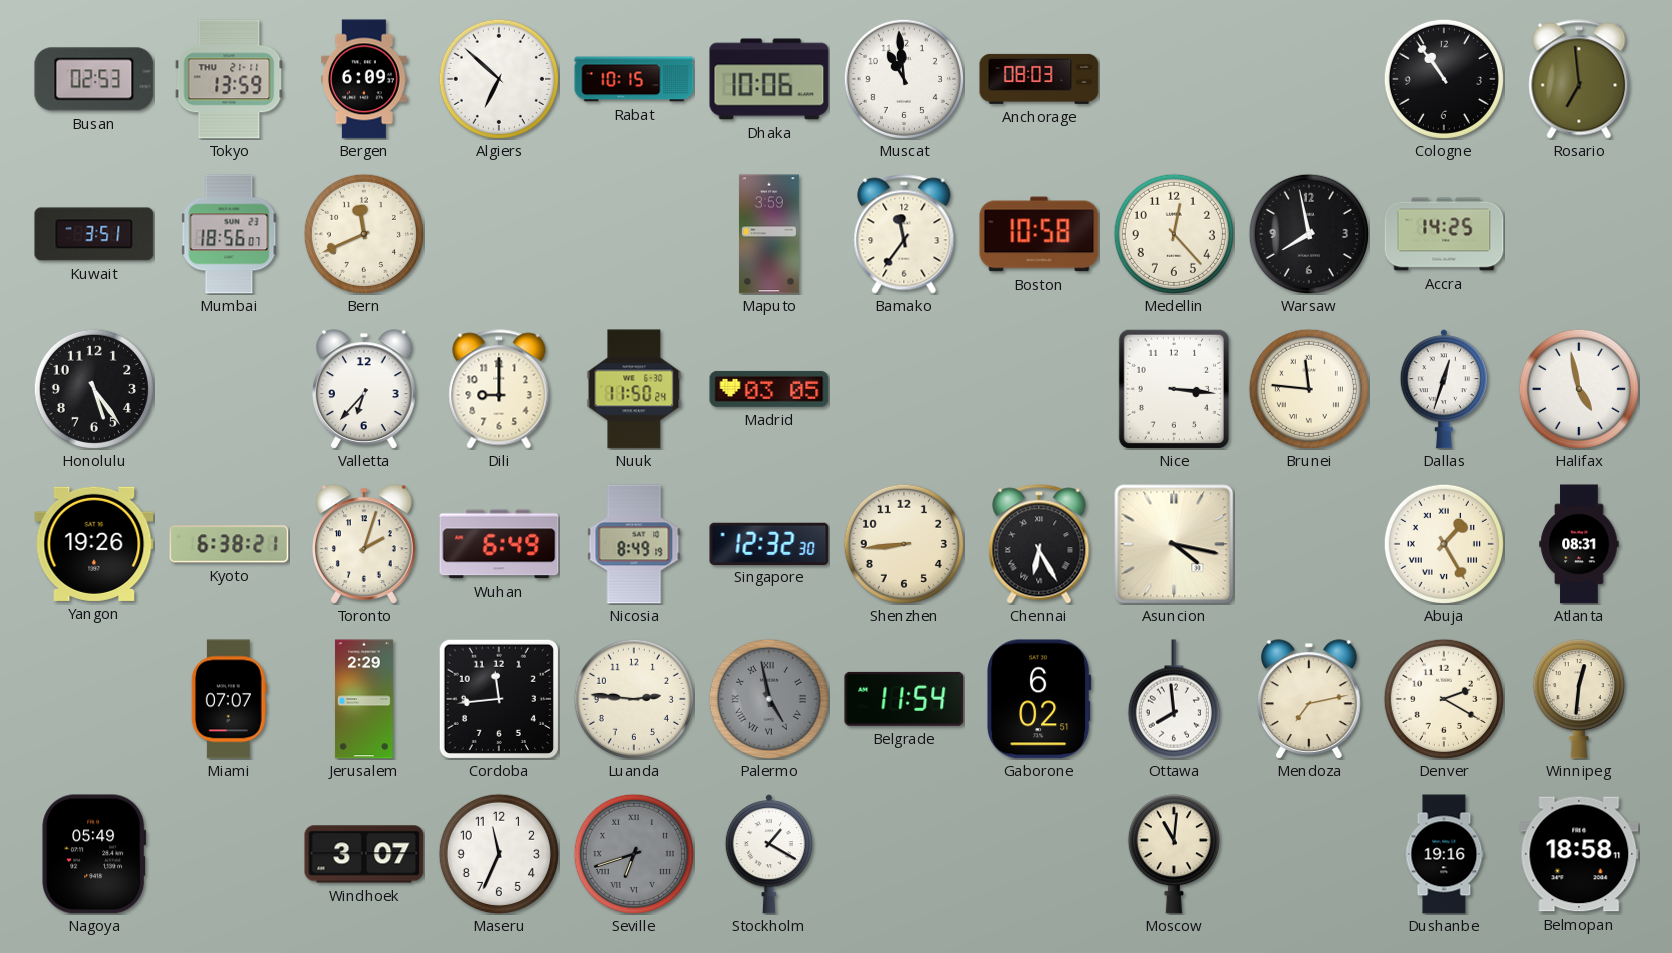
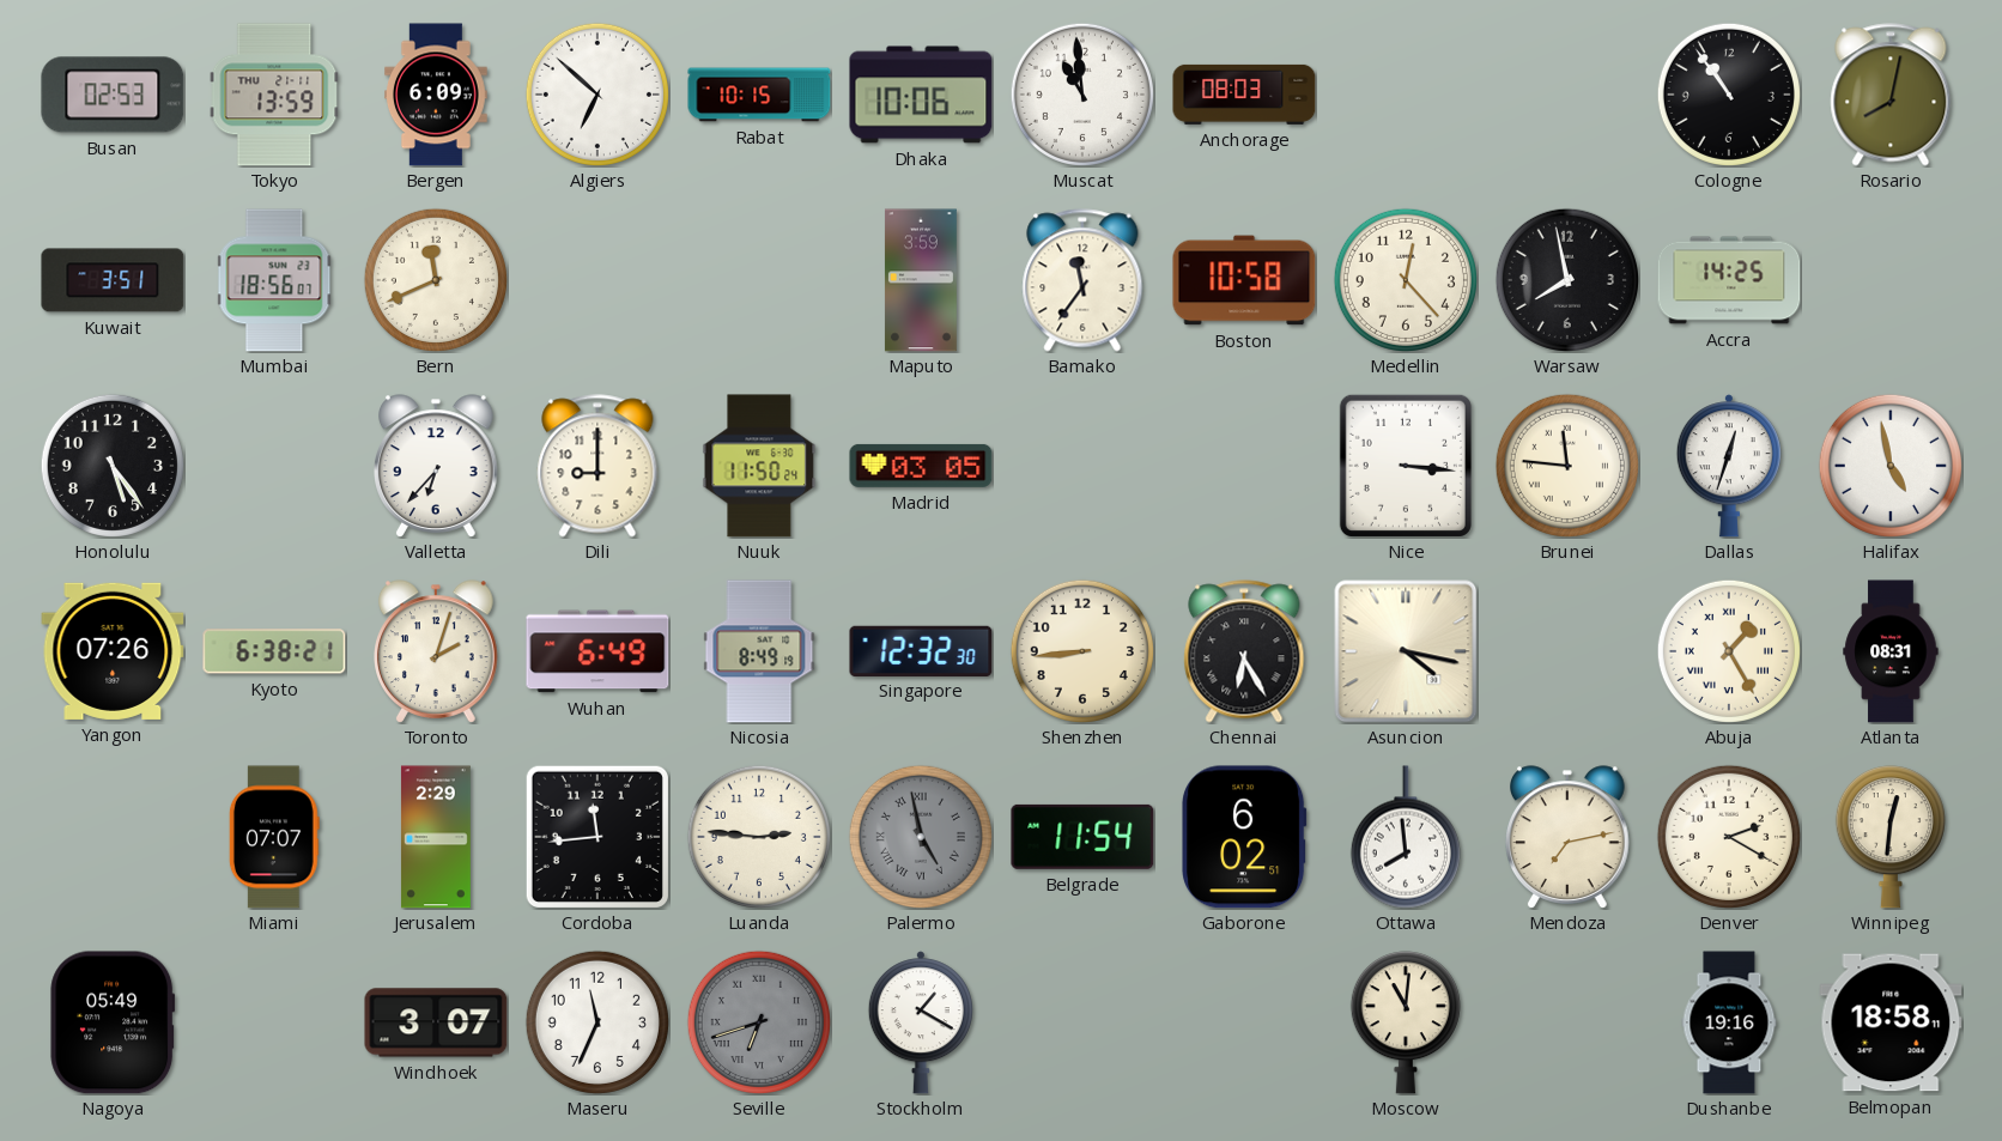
Rosario: 6:59 -> 8:02 (1891, 95)
Yangon: 19:26 -> 07:26 (113, 651)
